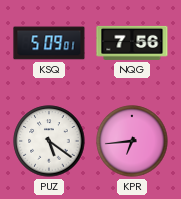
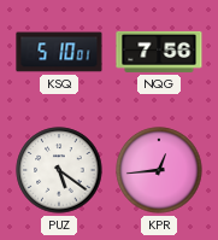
KSQ: 5:09 -> 5:10 (59, 52)
KPR: 6:44 -> 12:44 (159, 170)
